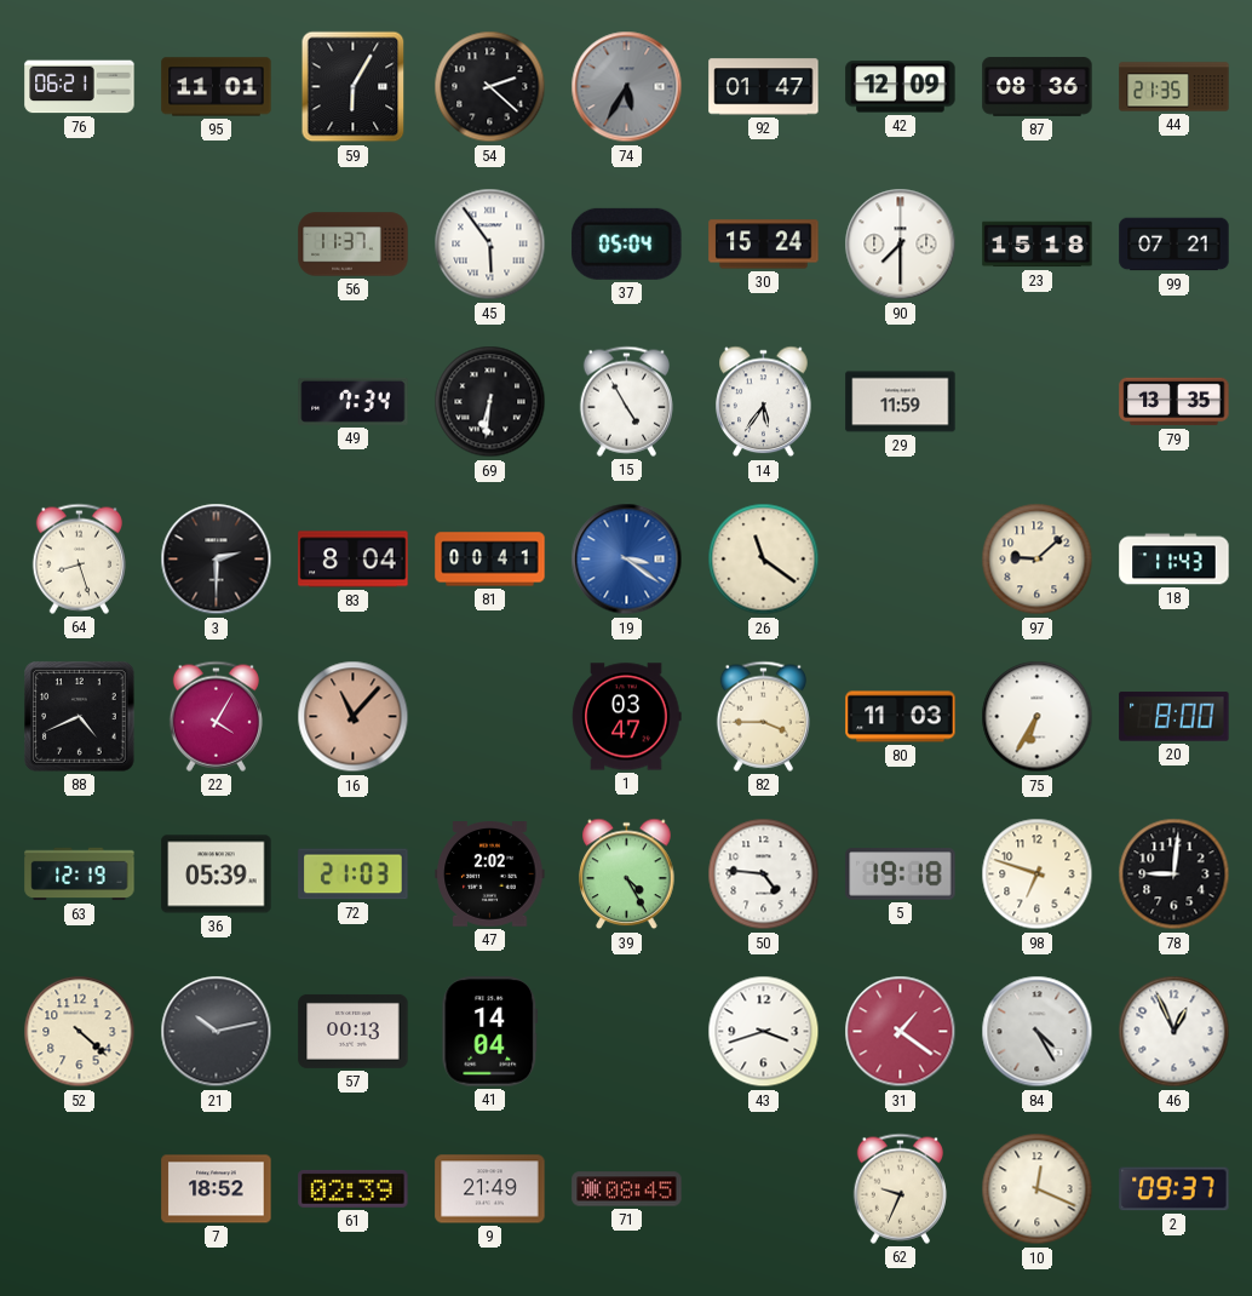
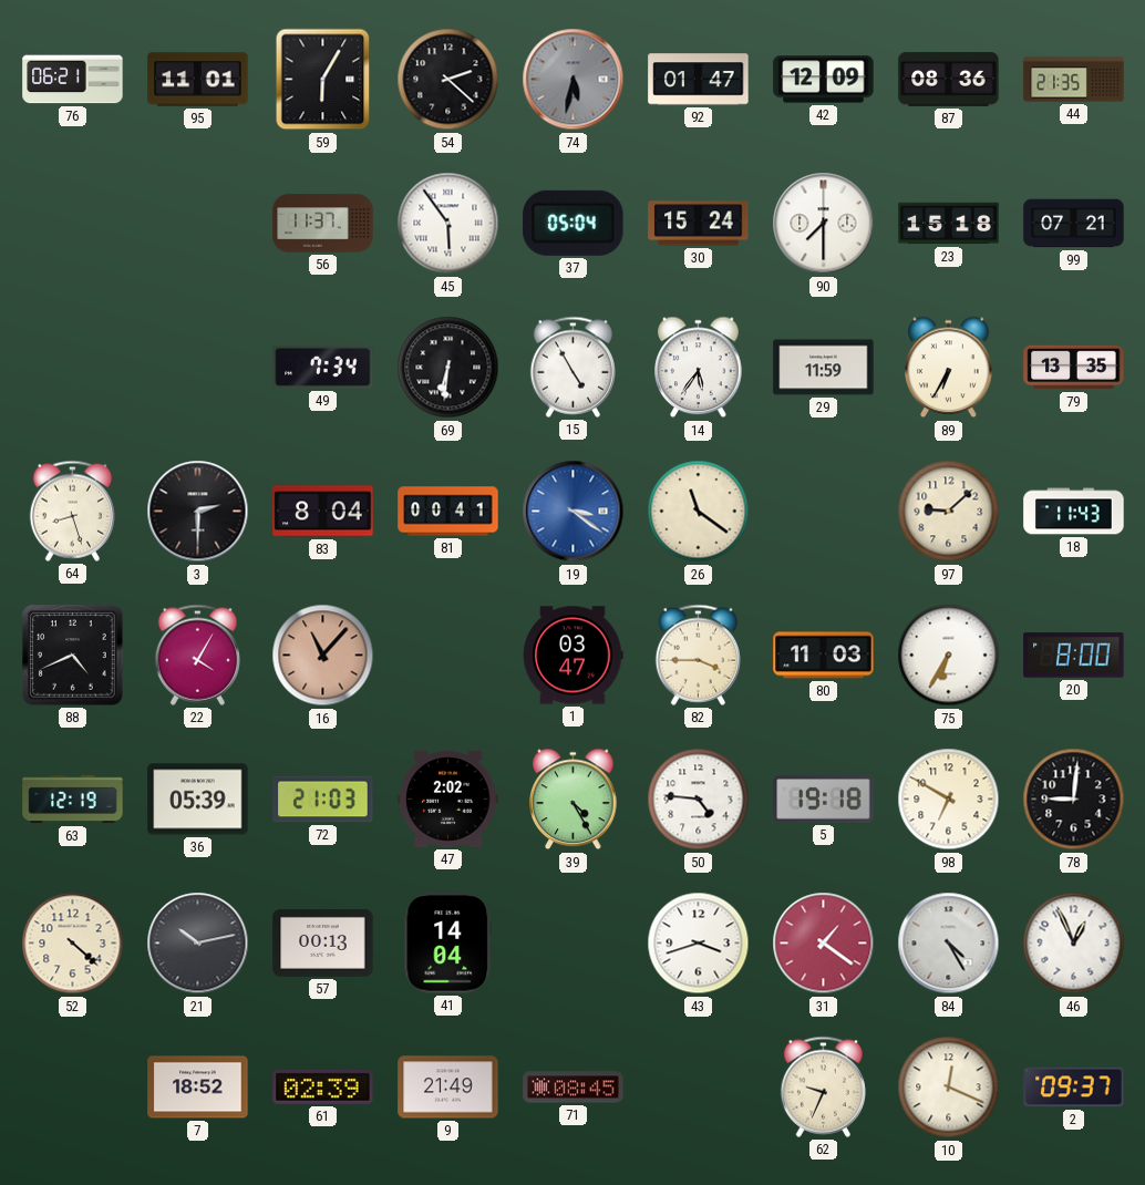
74: 5:35 -> 5:32 (574, 80)
89: none -> 6:35 (949, 368)
98: 6:48 -> 6:50 (949, 800)
